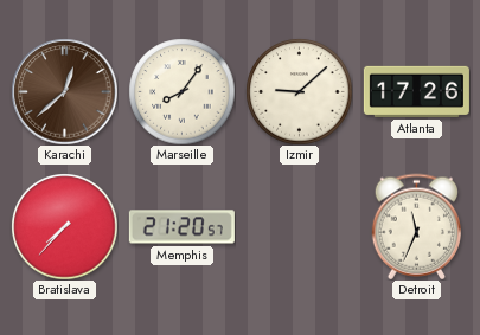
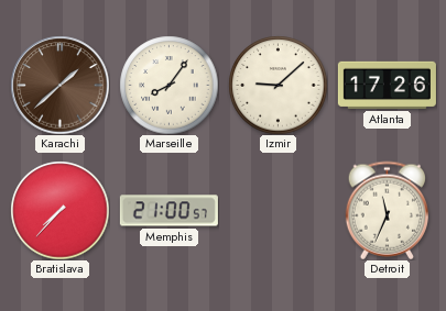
Karachi: 12:38 -> 1:38 (59, 85)
Memphis: 21:20 -> 21:00 (168, 211)
